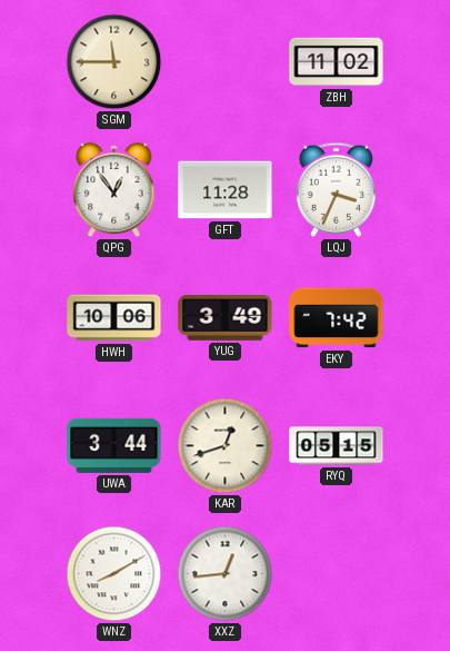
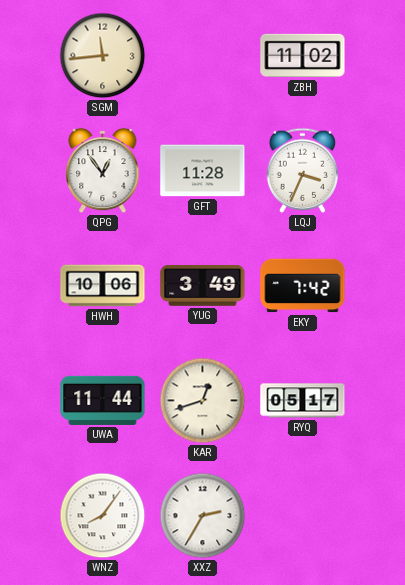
SGM: 11:45 -> 11:44 (103, 56)
UWA: 3:44 -> 11:44 (103, 400)
RYQ: 05:15 -> 05:17 (303, 401)
WNZ: 8:10 -> 8:06 (103, 516)
XXZ: 12:44 -> 2:35 (203, 516)
